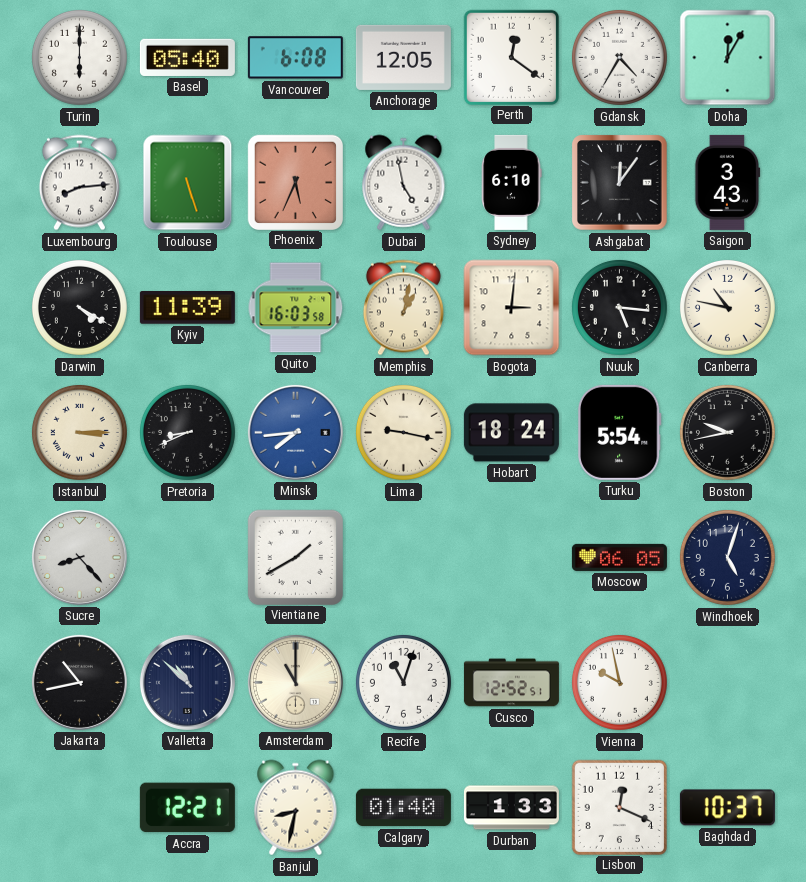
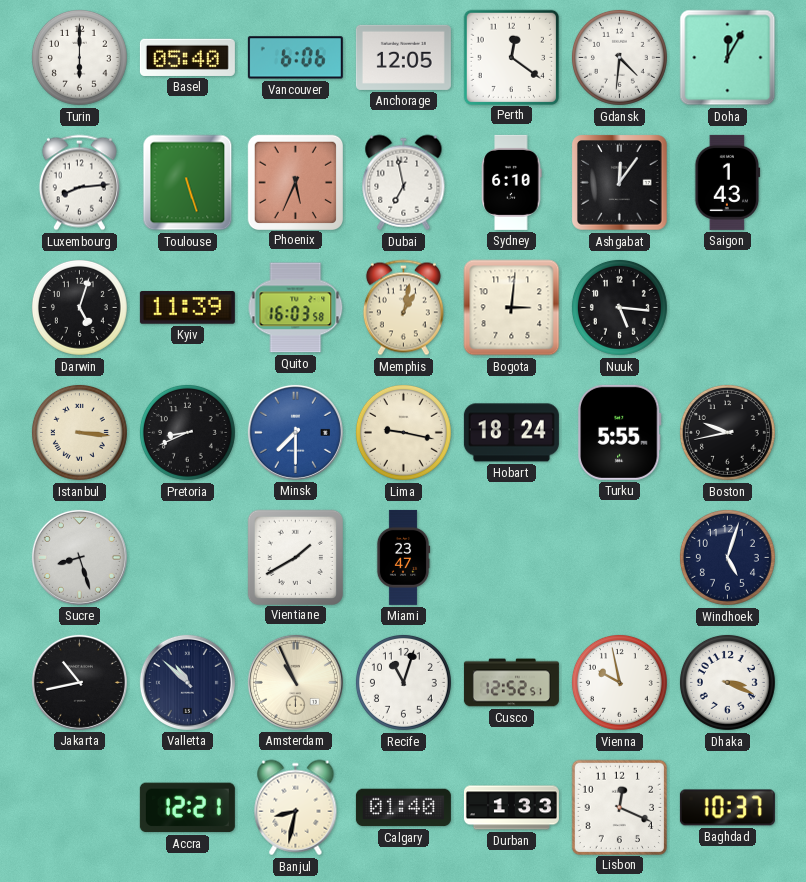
Vancouver: 6:08 -> 6:06 (295, 58)
Gdansk: 4:35 -> 4:31 (619, 57)
Dubai: 4:58 -> 6:58 (404, 183)
Saigon: 3:43 -> 1:43 (728, 182)
Darwin: 4:20 -> 5:03 (79, 307)
Canberra: 10:47 -> none (727, 307)
Istanbul: 3:15 -> 3:16 (79, 432)
Minsk: 7:44 -> 7:30 (295, 432)
Turku: 5:54 -> 5:55 (619, 432)
Sucre: 8:23 -> 8:27 (79, 557)
Miami: none -> 23:47 (403, 557)
Moscow: 06:05 -> none (619, 557)
Amsterdam: 11:00 -> 10:56 (295, 682)
Dhaka: none -> 3:19 (727, 682)
